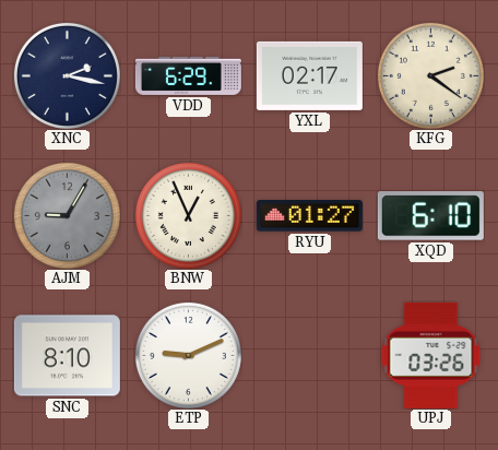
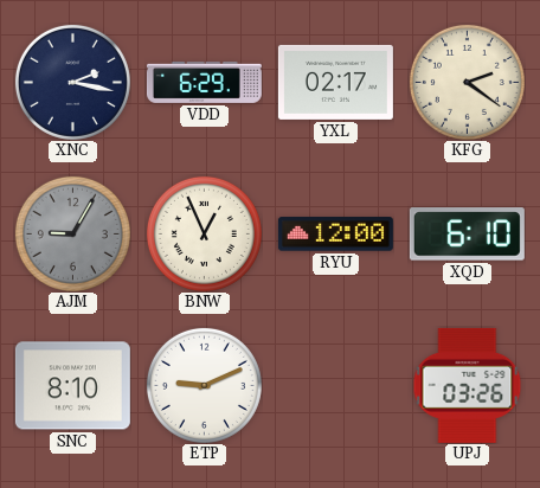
RYU: 01:27 -> 12:00 (335, 235)
